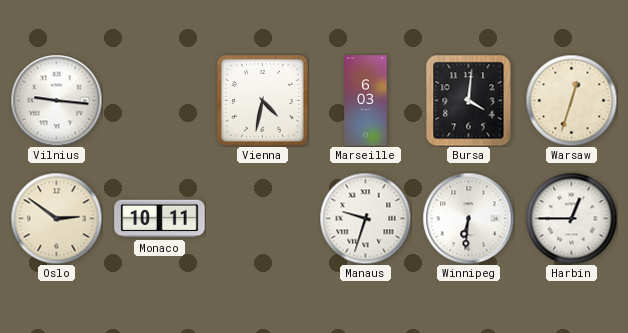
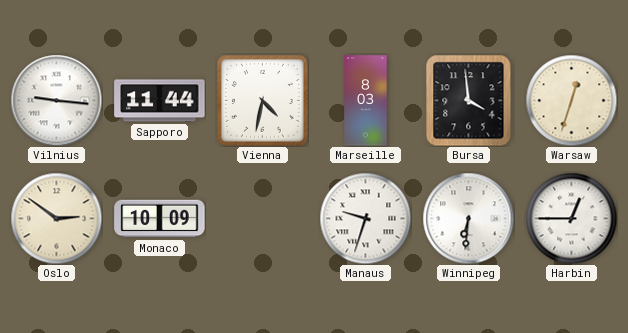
Sapporo: none -> 11:44 (160, 101)
Marseille: 6:03 -> 8:03 (366, 101)
Bursa: 4:01 -> 3:59 (469, 100)
Monaco: 10:11 -> 10:09 (160, 219)
